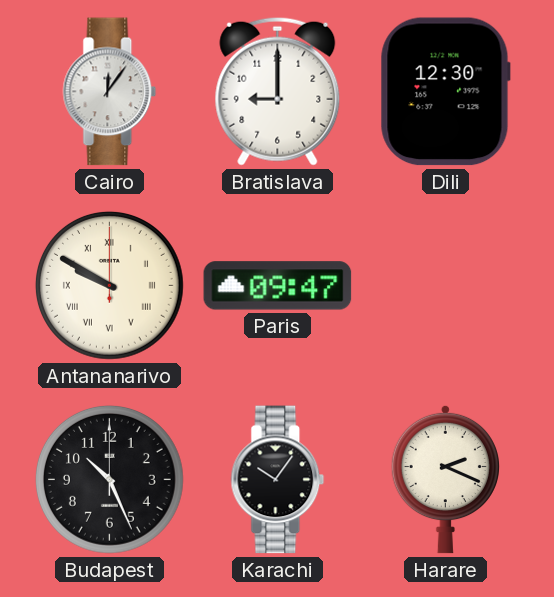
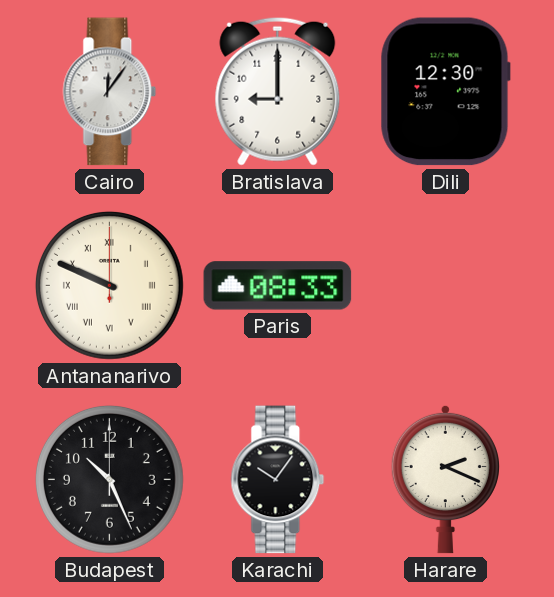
Antananarivo: 9:50 -> 9:49 (109, 285)
Paris: 09:47 -> 08:33 (278, 286)
